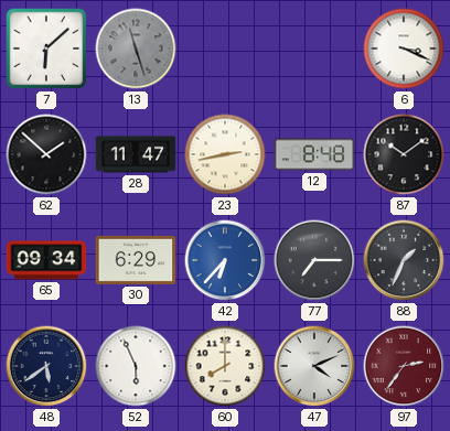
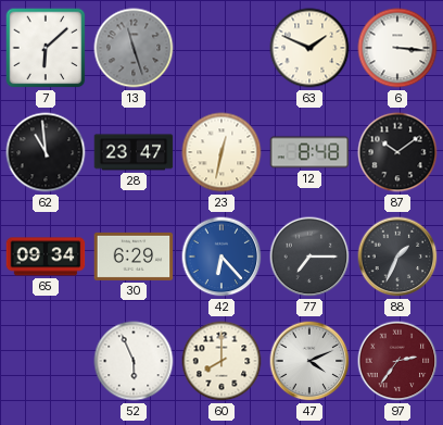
63: none -> 1:49 (309, 48)
6: 3:19 -> 3:16 (397, 48)
62: 1:52 -> 10:59 (46, 152)
28: 11:47 -> 23:47 (134, 152)
23: 2:43 -> 12:32 (221, 152)
42: 6:37 -> 6:23 (221, 257)
48: 5:39 -> none (46, 366)
